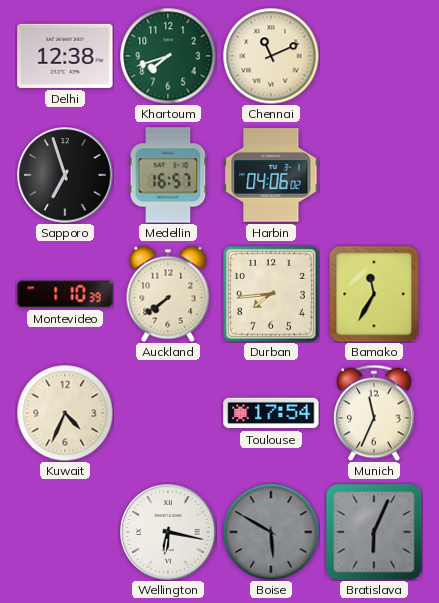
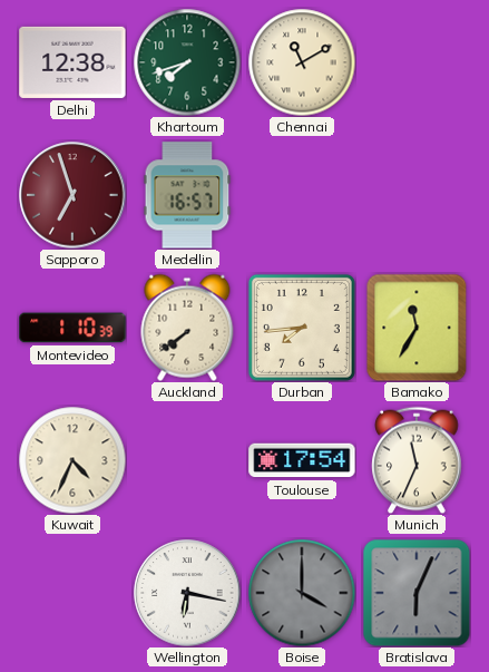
Chennai: 11:11 -> 11:10 (302, 62)
Sapporo dial: black -> burgundy (72, 195)
Harbin: 04:06 -> none (271, 175)
Boise: 5:50 -> 4:00 (302, 593)
